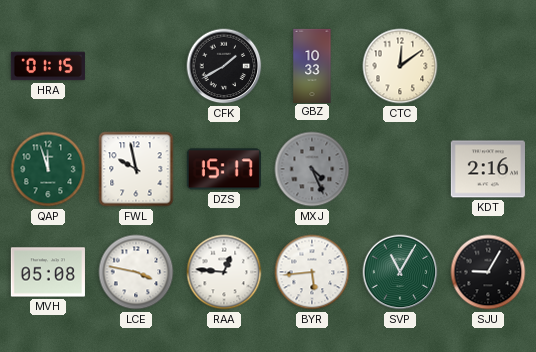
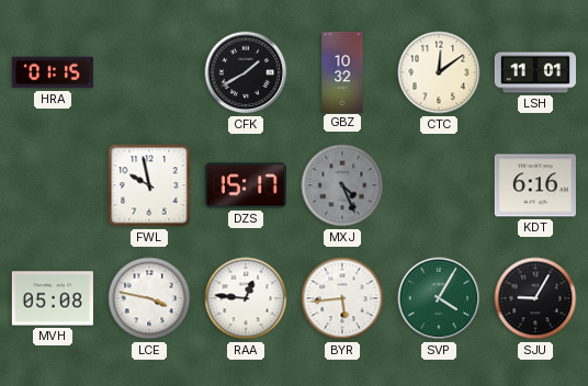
GBZ: 10:33 -> 10:32 (342, 71)
LSH: none -> 11:01 (534, 72)
QAP: 11:57 -> none (48, 169)
KDT: 2:16 -> 6:16 (535, 185)
SVP: 11:05 -> 4:05 (439, 298)
